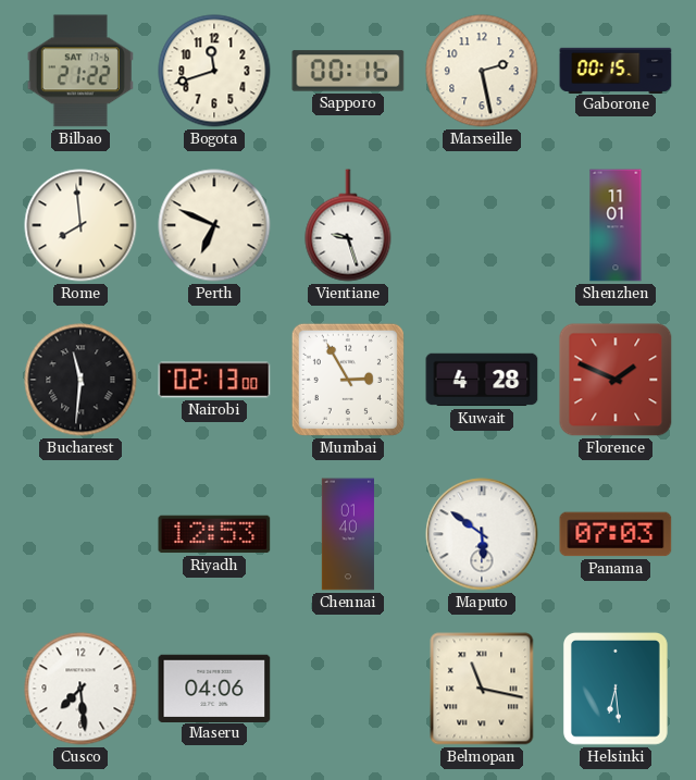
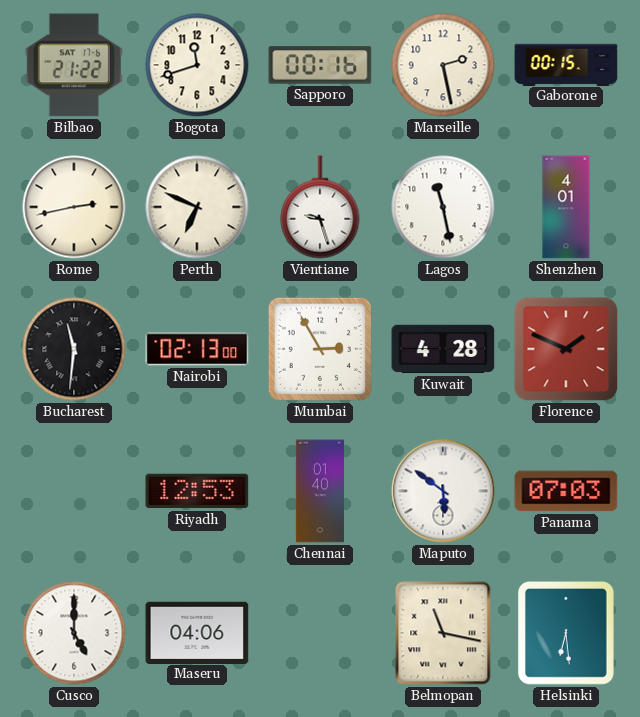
Rome: 7:59 -> 2:43 (74, 207)
Lagos: none -> 11:28 (443, 207)
Shenzhen: 11:01 -> 4:01 (566, 207)
Cusco: 7:29 -> 5:00 (74, 633)
